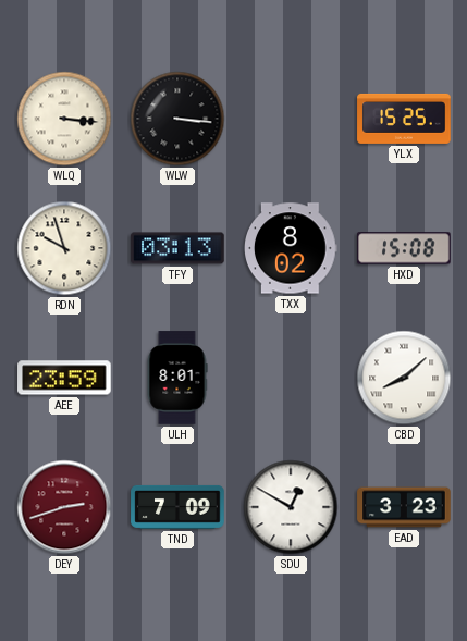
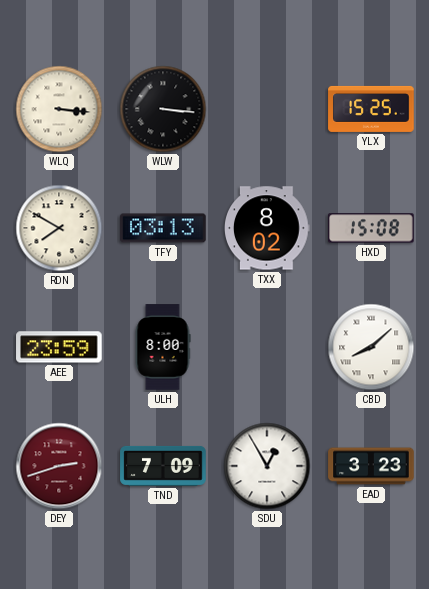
RDN: 9:57 -> 7:50 (59, 228)
ULH: 8:01 -> 8:00 (163, 347)
SDU: 12:50 -> 12:55 (267, 466)
